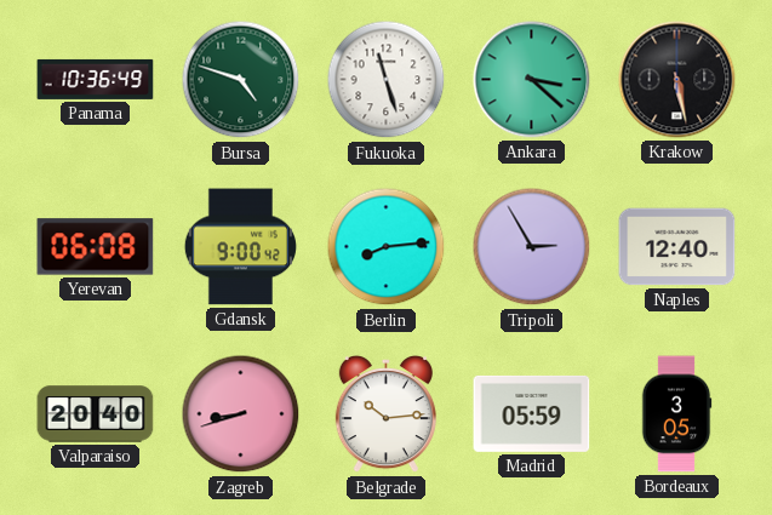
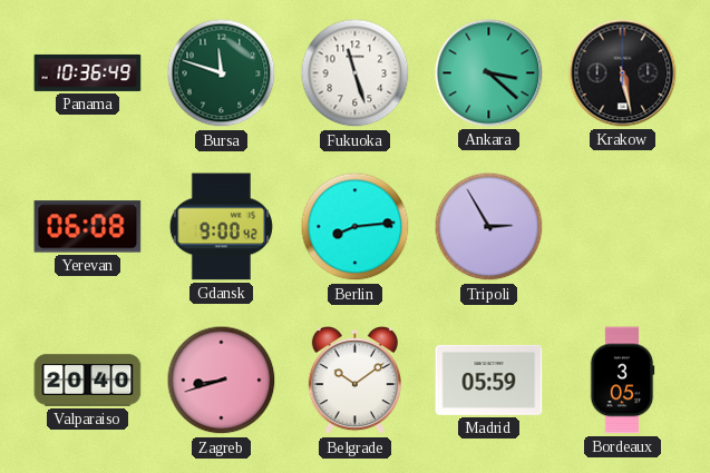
Bursa: 4:48 -> 11:48 (222, 73)
Naples: 12:40 -> none (677, 247)
Belgrade: 10:14 -> 10:09 (354, 382)
